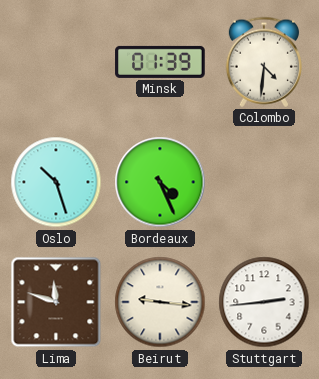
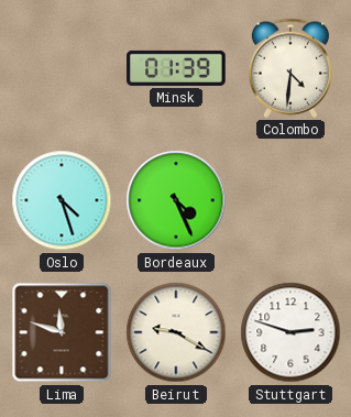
Oslo: 10:27 -> 4:27 (62, 200)
Beirut: 9:16 -> 9:20 (176, 332)
Stuttgart: 2:44 -> 2:48 (290, 332)
